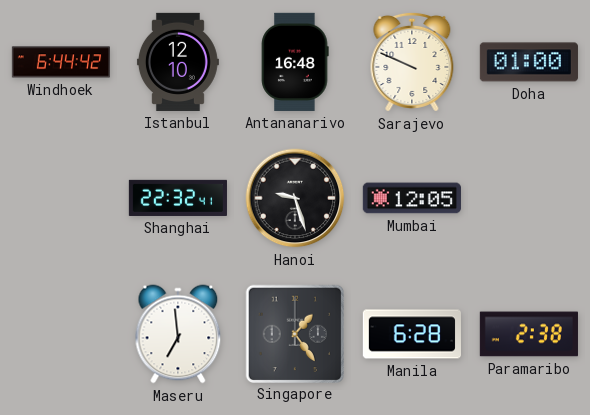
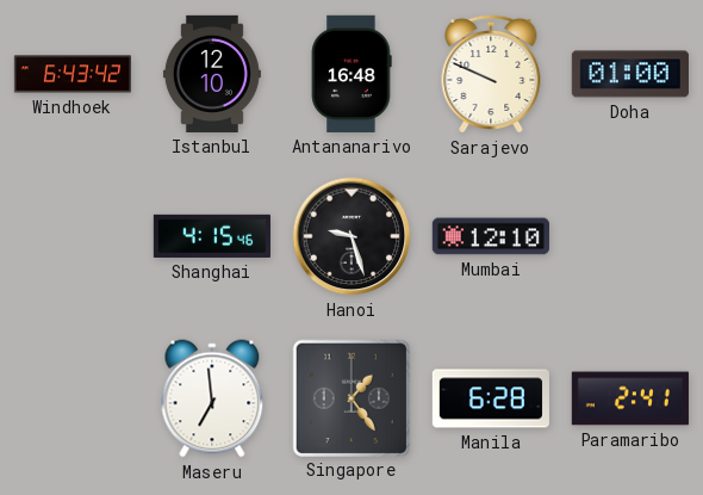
Windhoek: 6:44 -> 6:43 (71, 74)
Shanghai: 22:32 -> 4:15 (212, 236)
Mumbai: 12:05 -> 12:10 (491, 236)
Paramaribo: 2:38 -> 2:41 (630, 398)
